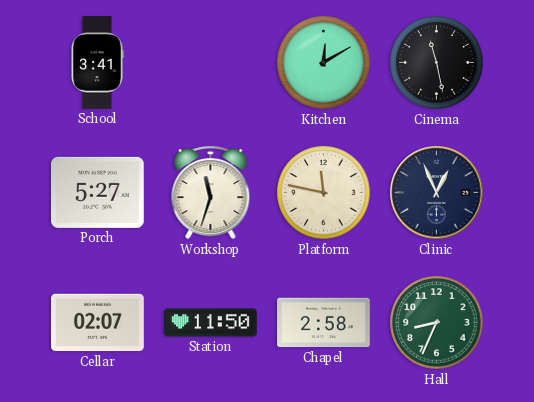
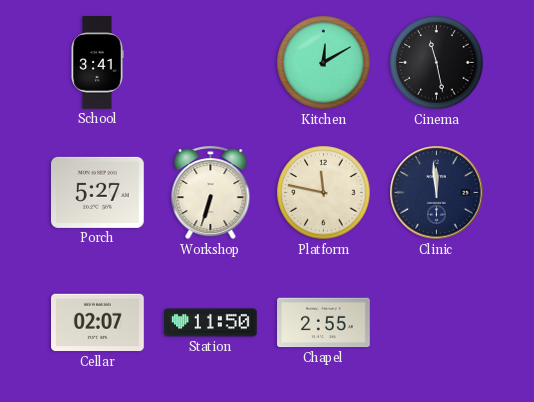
Workshop: 11:33 -> 6:33 (211, 193)
Clinic: 12:56 -> 11:59 (437, 193)
Chapel: 2:58 -> 2:55 (324, 323)
Hall: 8:34 -> none (437, 323)
